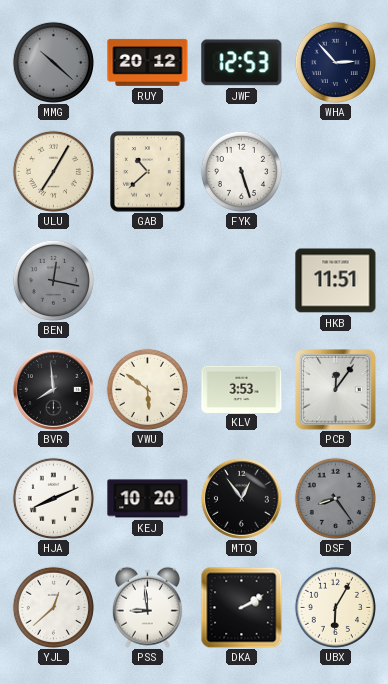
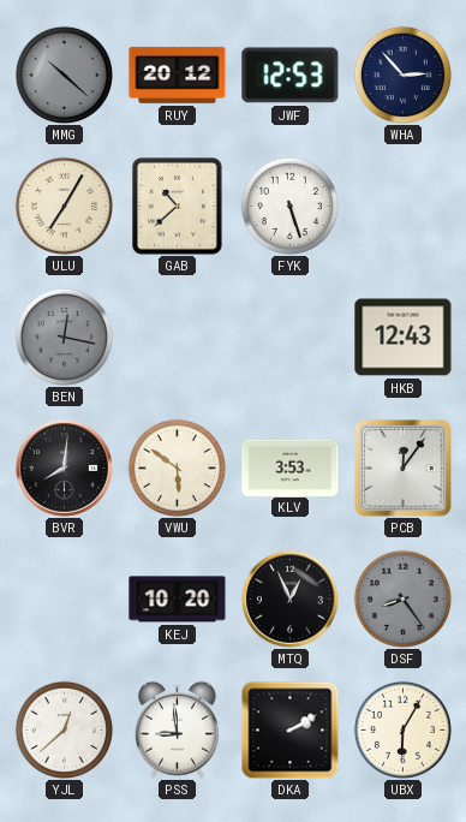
HKB: 11:51 -> 12:43 (404, 338)
BVR: 7:59 -> 8:01 (64, 467)
HJA: 8:11 -> none (53, 498)
MTQ: 12:54 -> 12:56 (289, 598)
